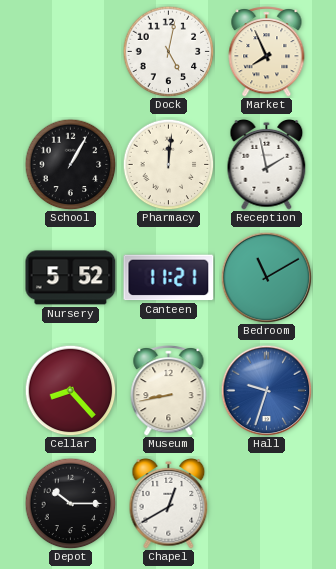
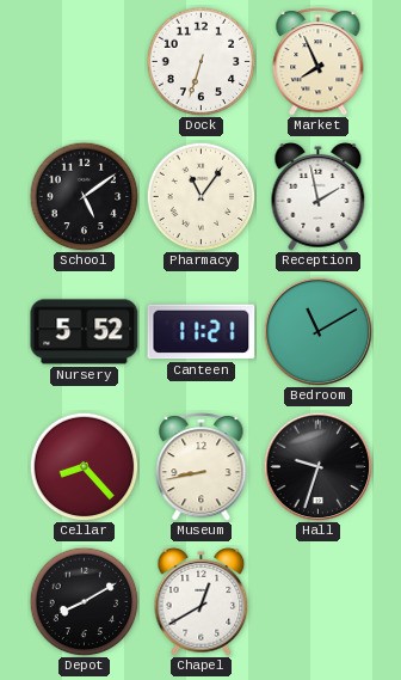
Dock: 5:02 -> 6:33 (200, 61)
School: 1:05 -> 5:09 (84, 196)
Pharmacy: 12:01 -> 11:06 (200, 196)
Hall dial: blue -> black (317, 466)
Depot: 10:15 -> 8:10 (84, 601)
